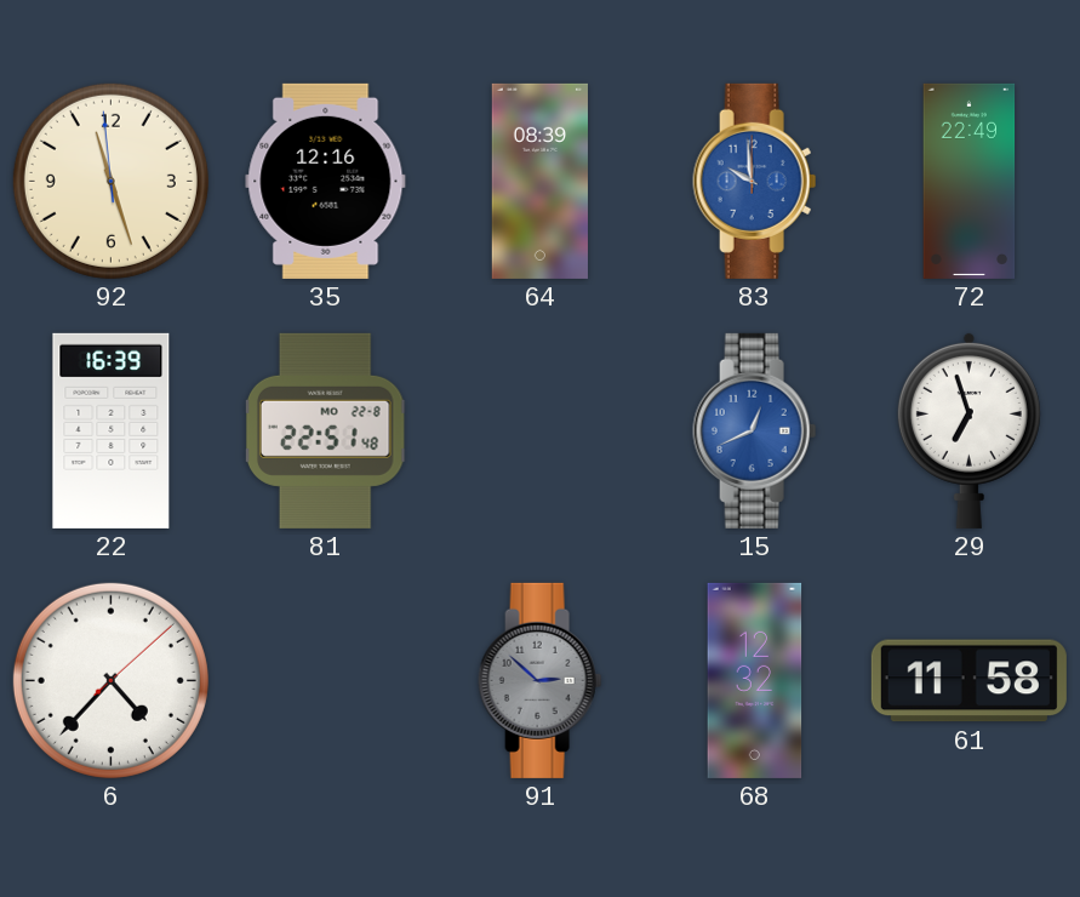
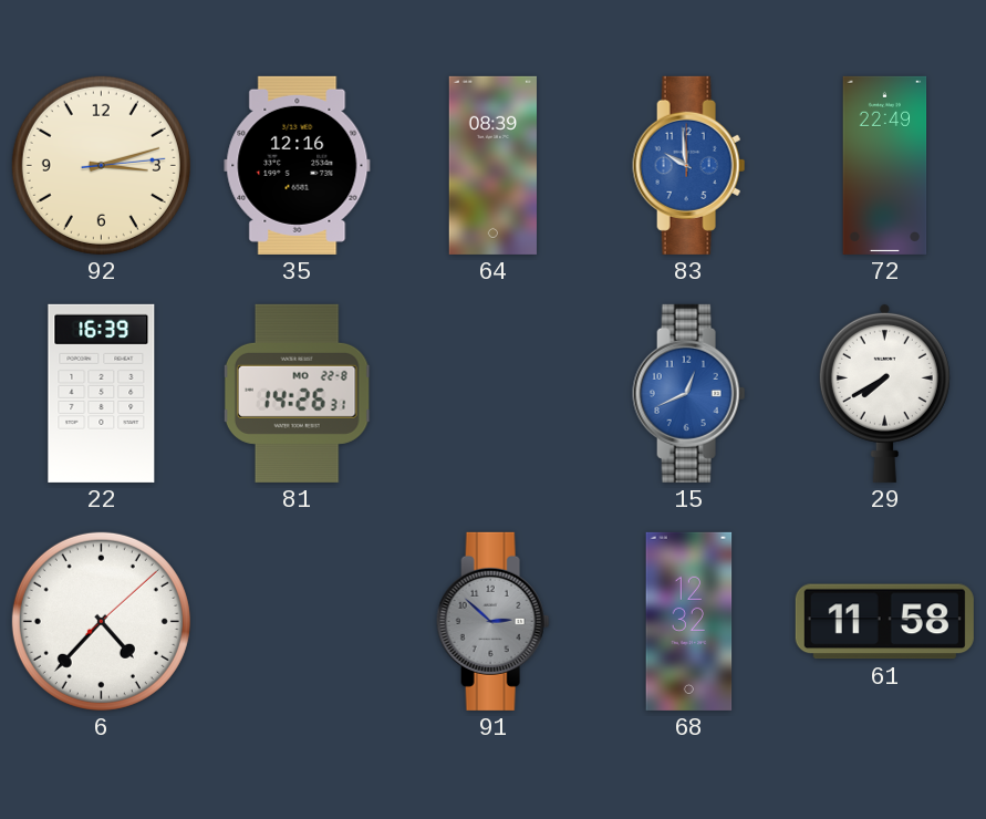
92: 11:26 -> 3:12 (101, 165)
81: 22:51 -> 14:26 (298, 393)
29: 6:57 -> 7:40 (884, 393)
